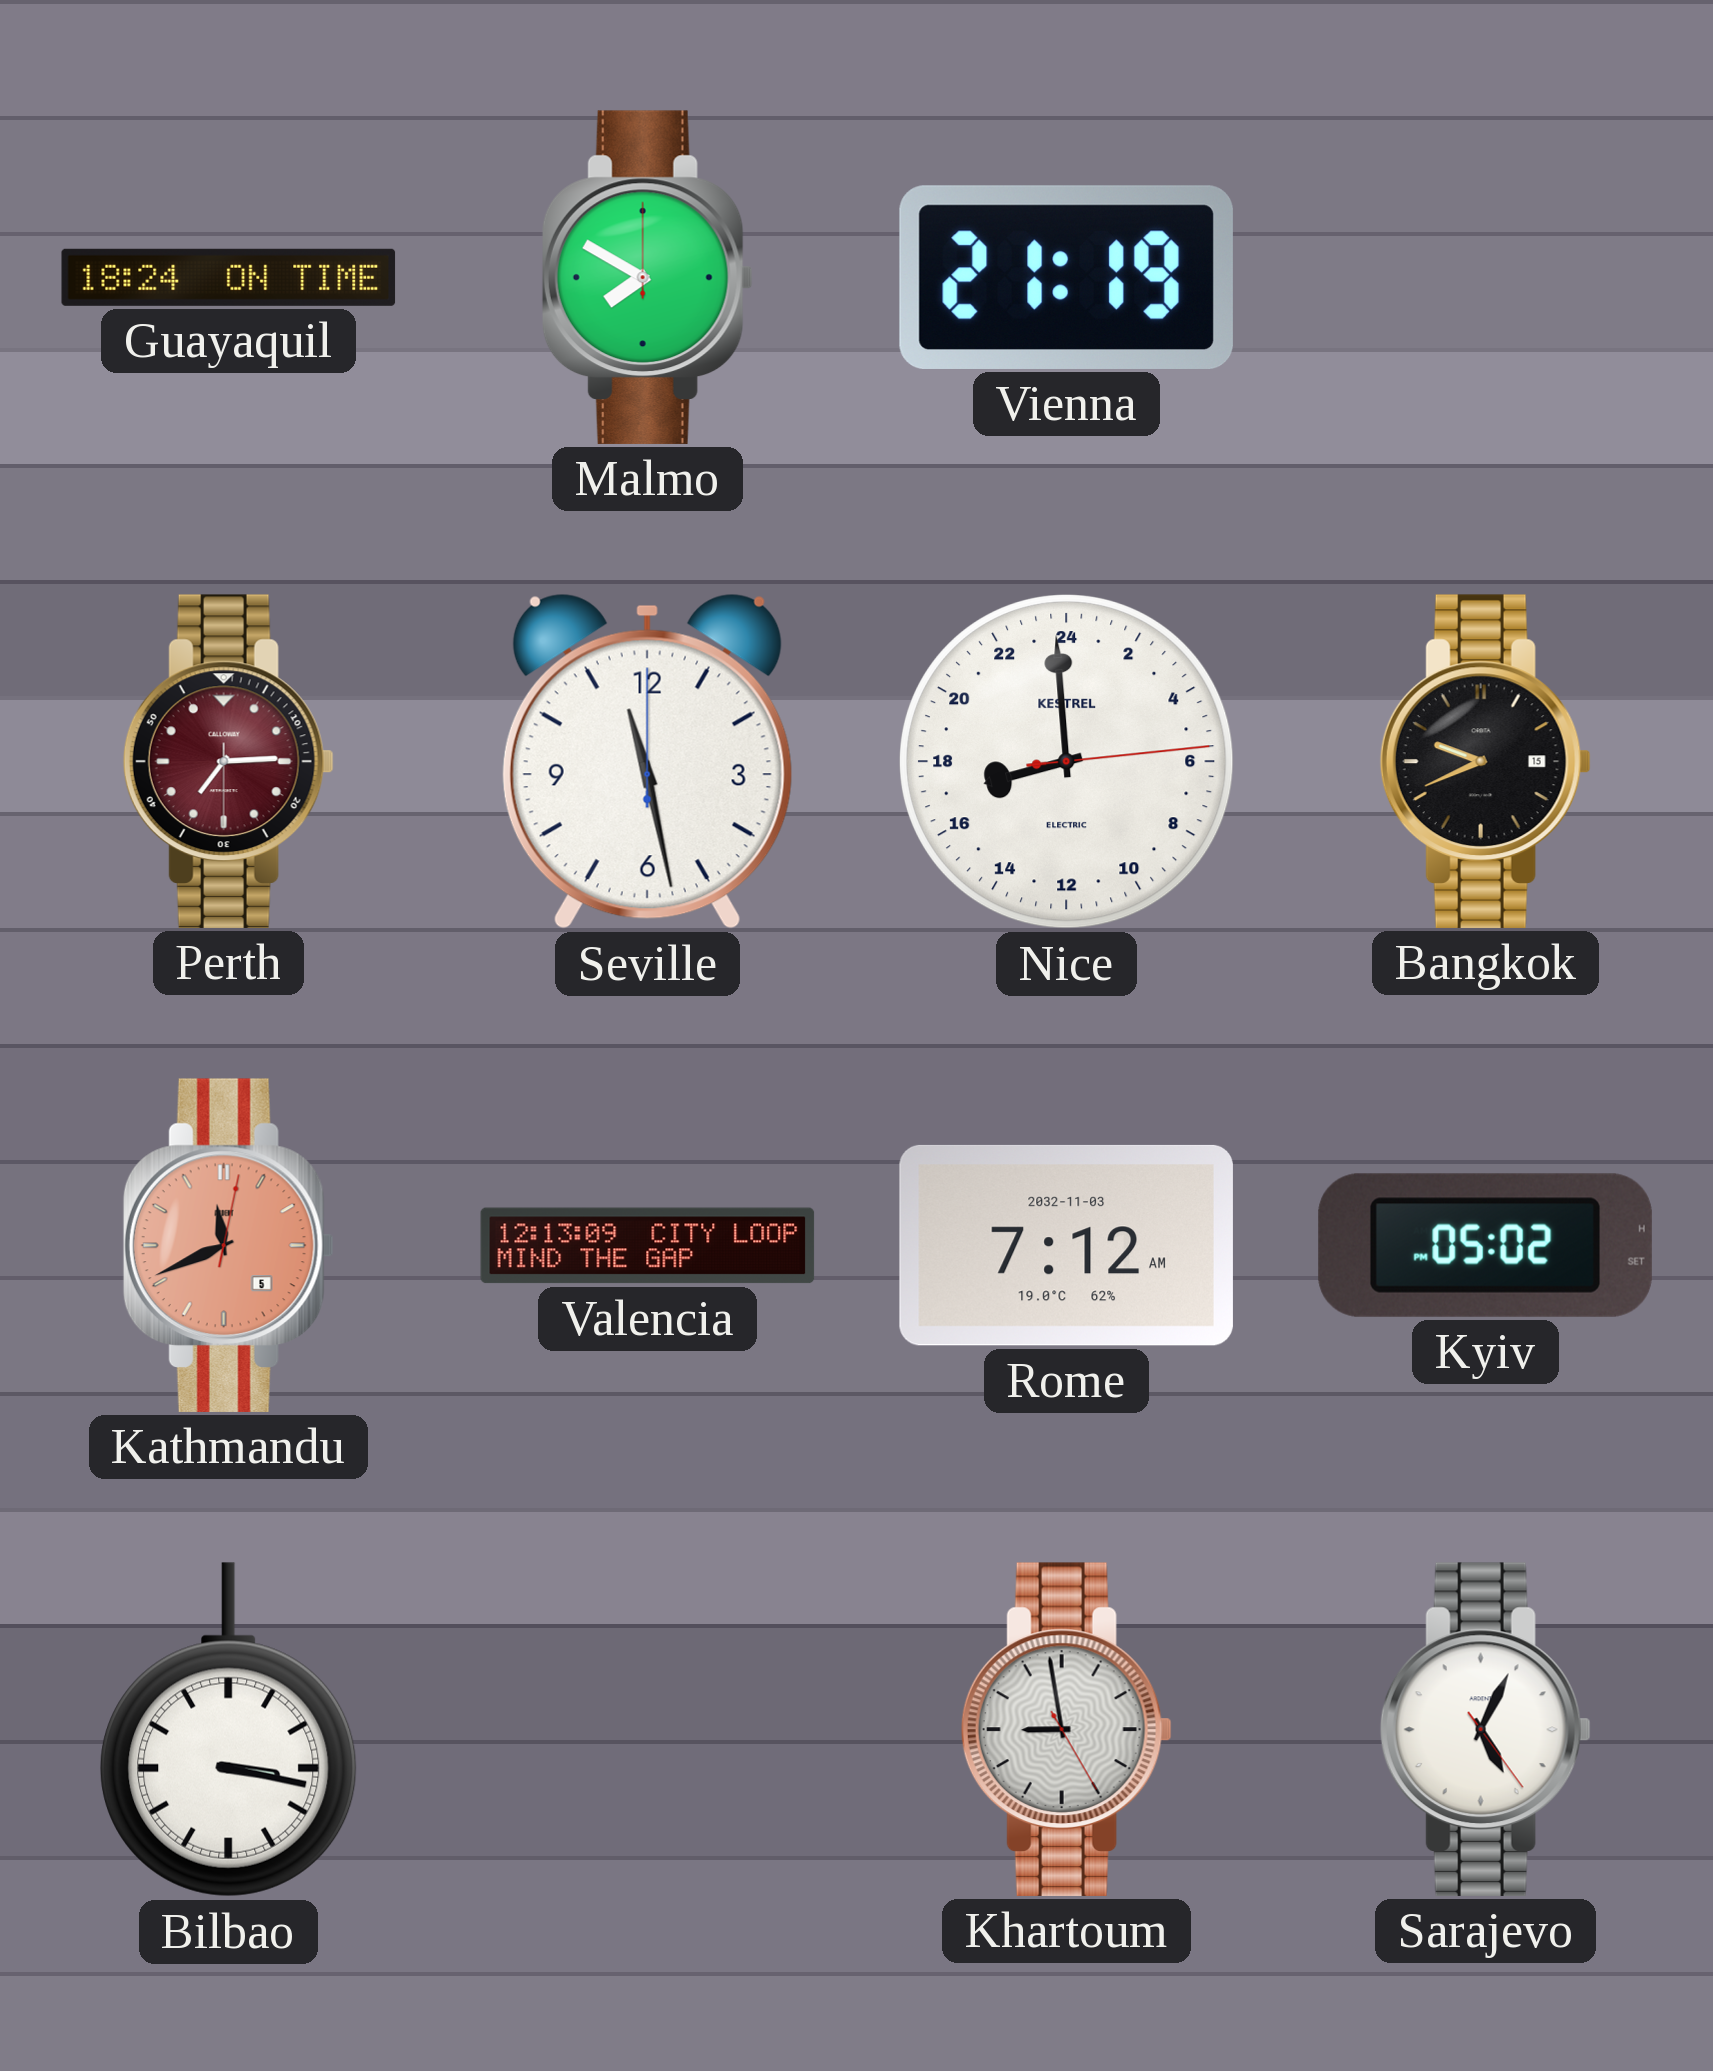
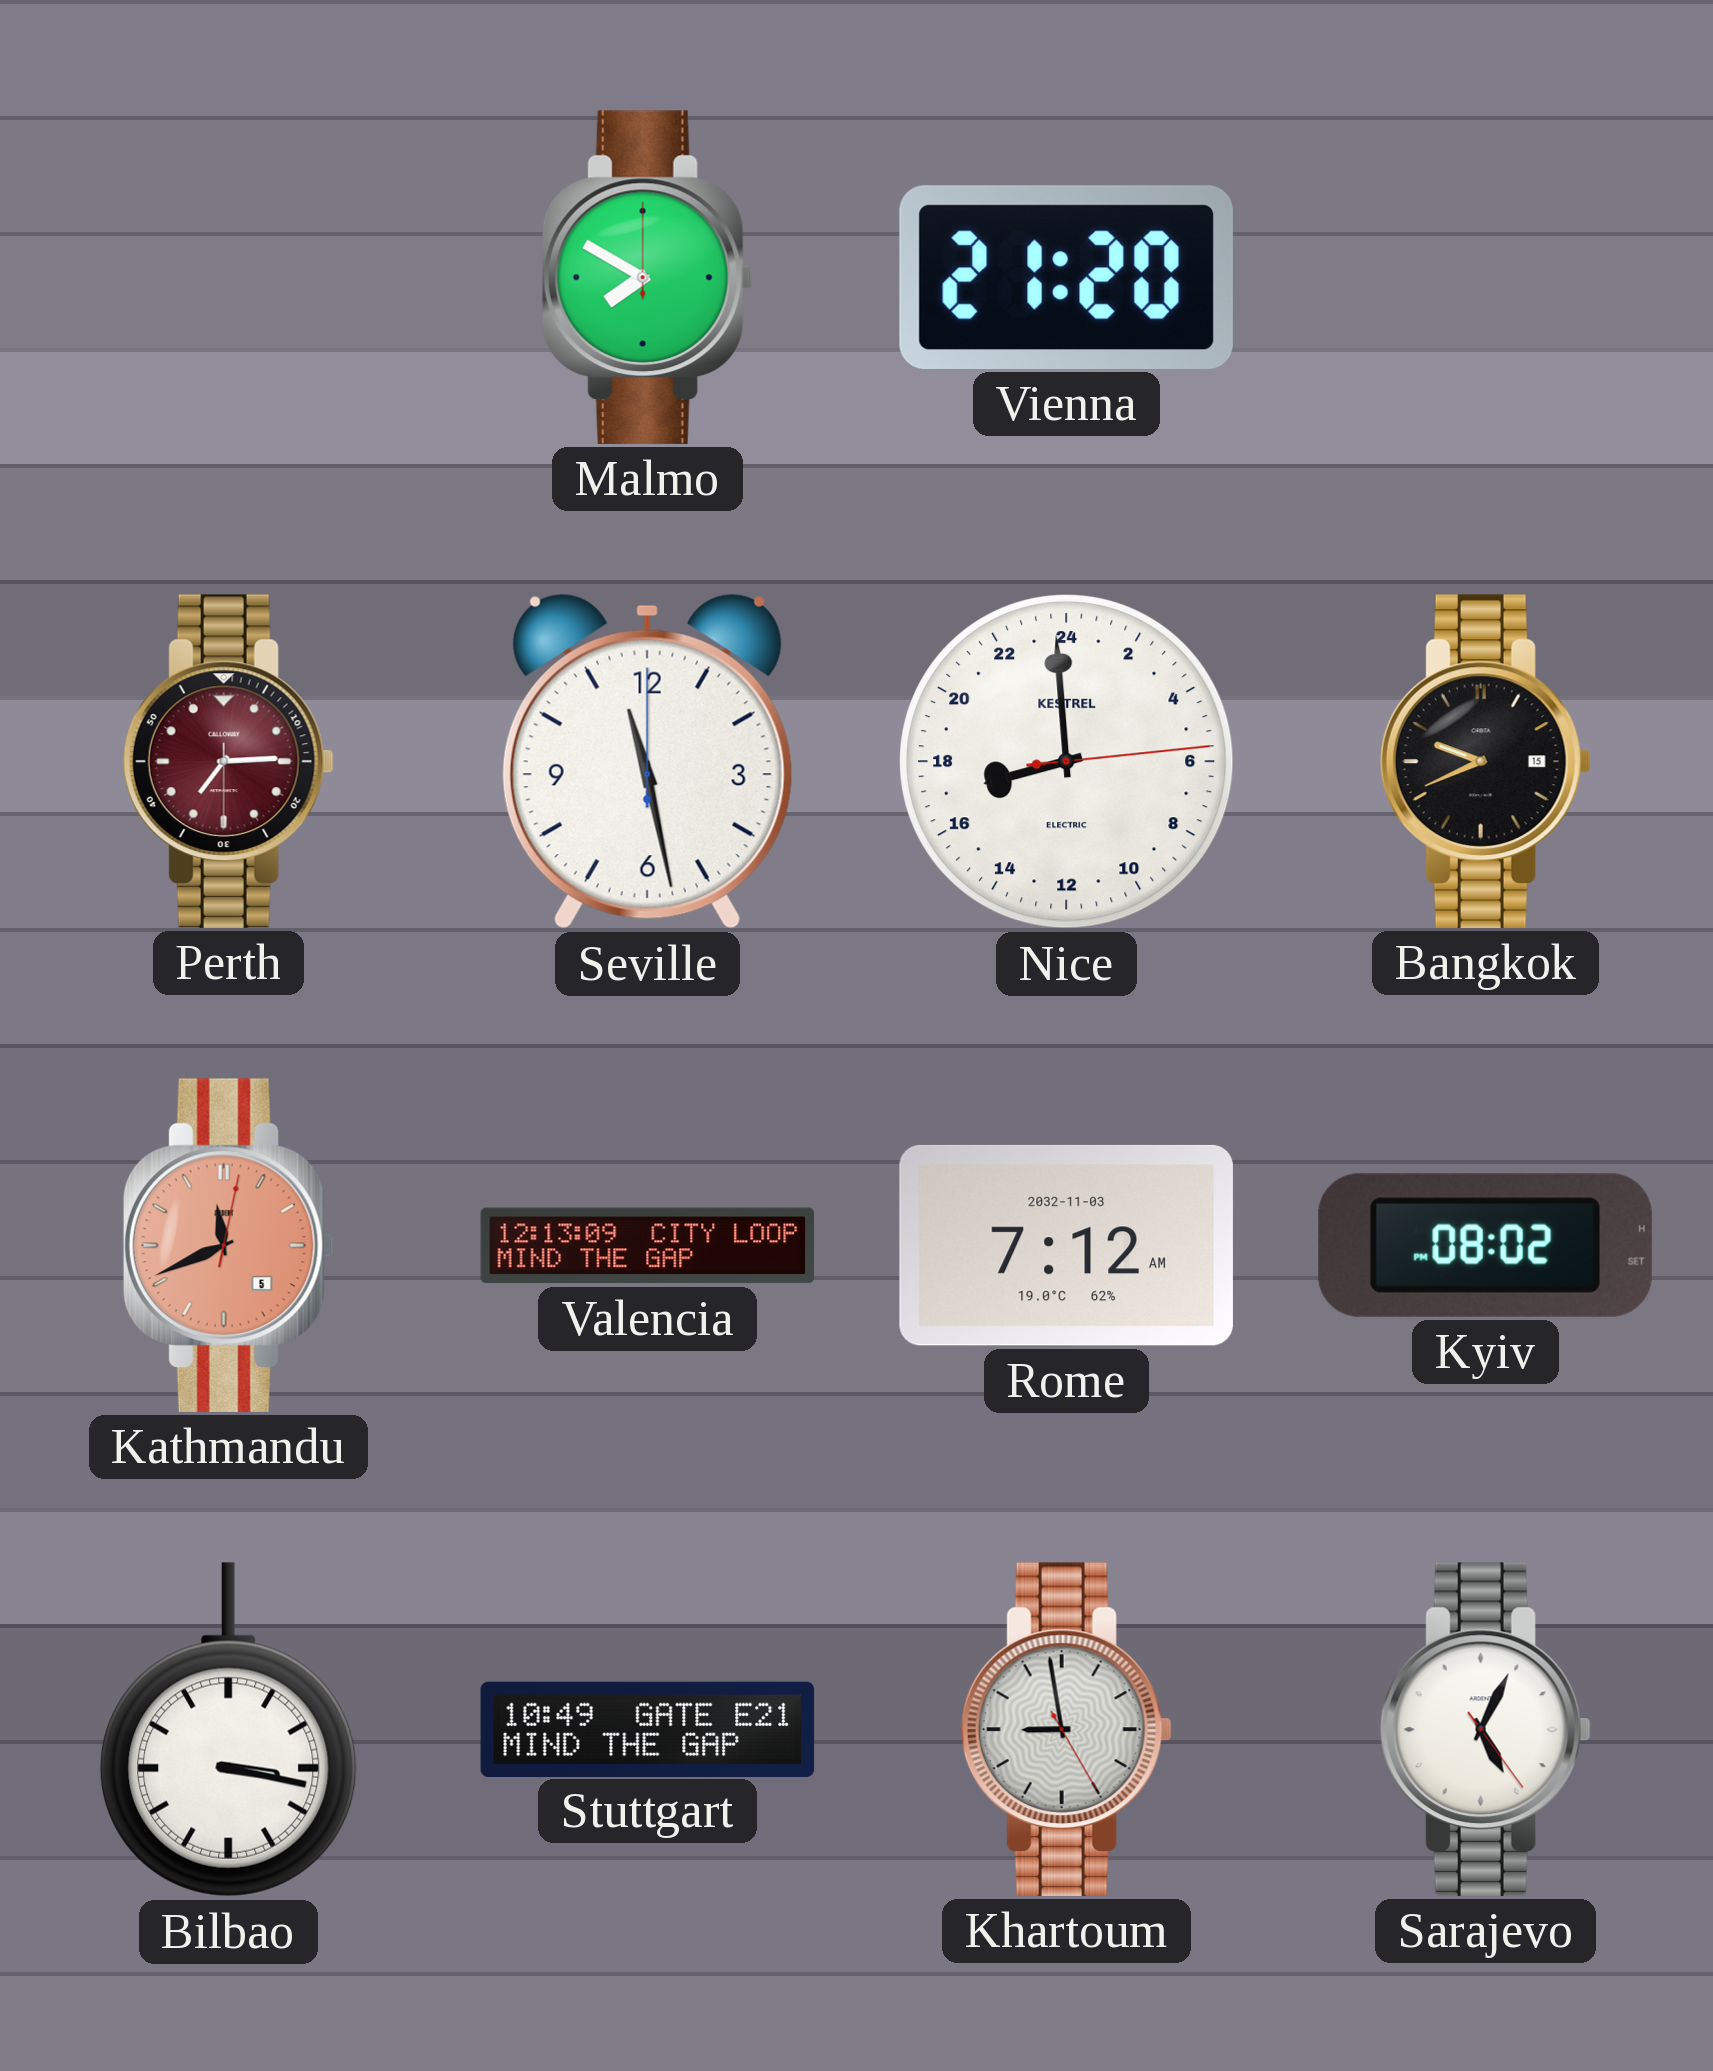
Guayaquil: 18:24 -> none (229, 277)
Vienna: 21:19 -> 21:20 (1066, 277)
Kyiv: 05:02 -> 08:02 (1485, 1245)
Stuttgart: none -> 10:49 (648, 1729)
